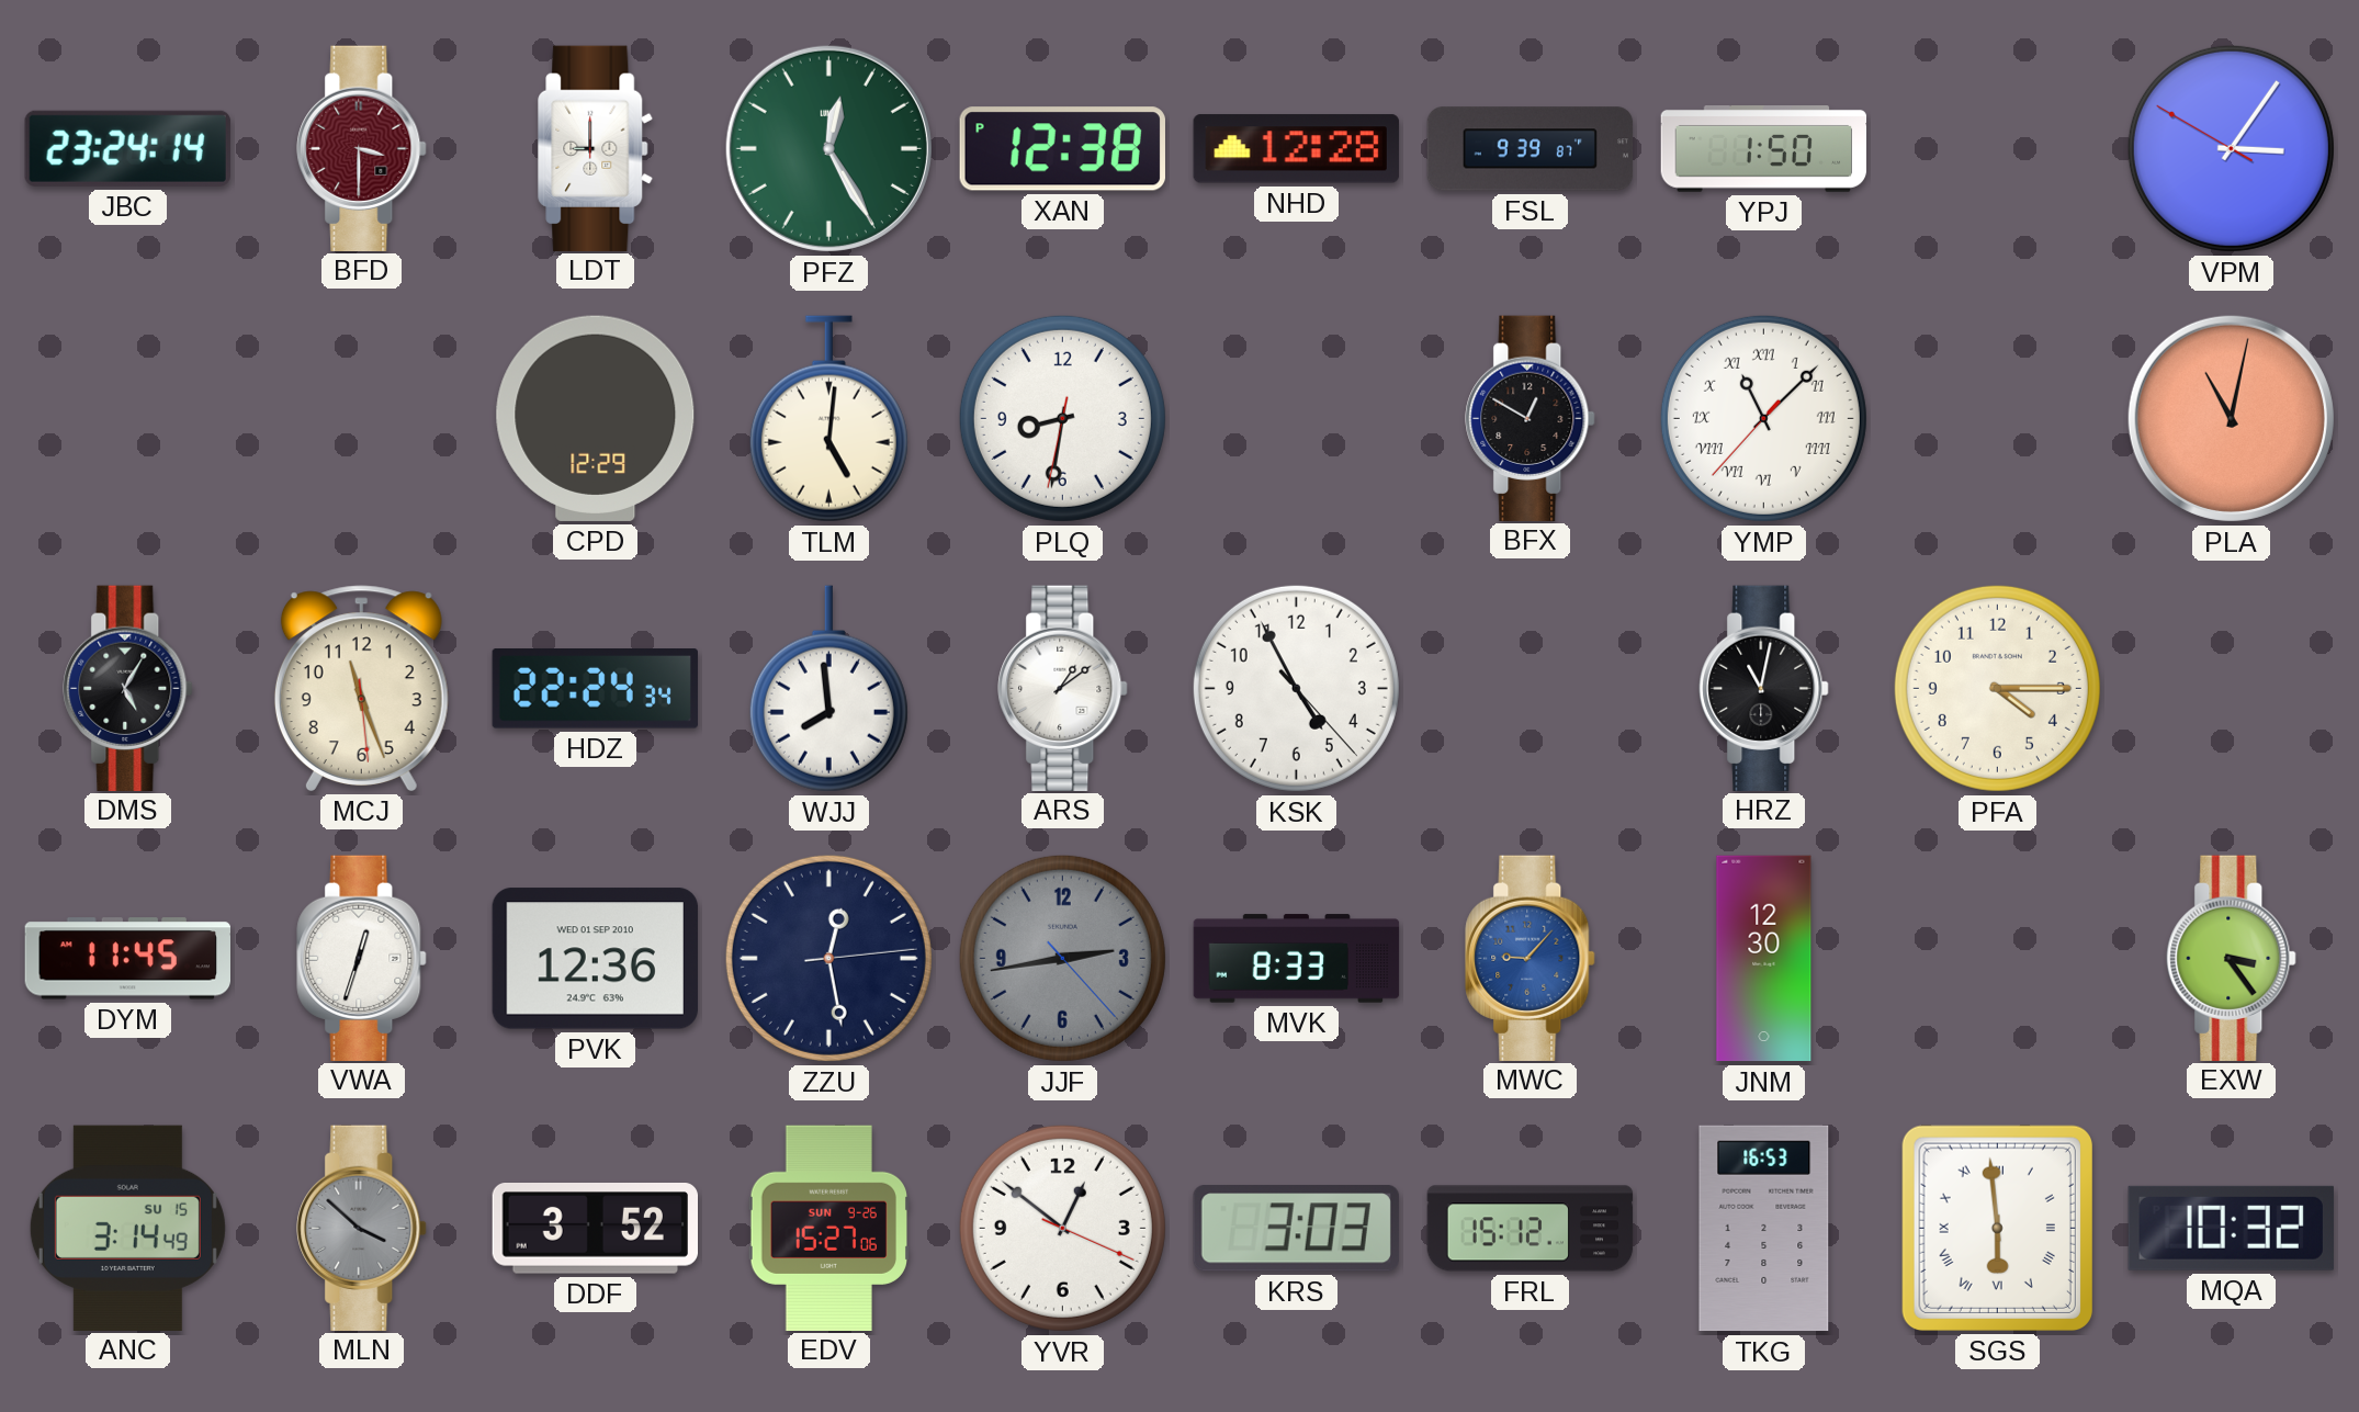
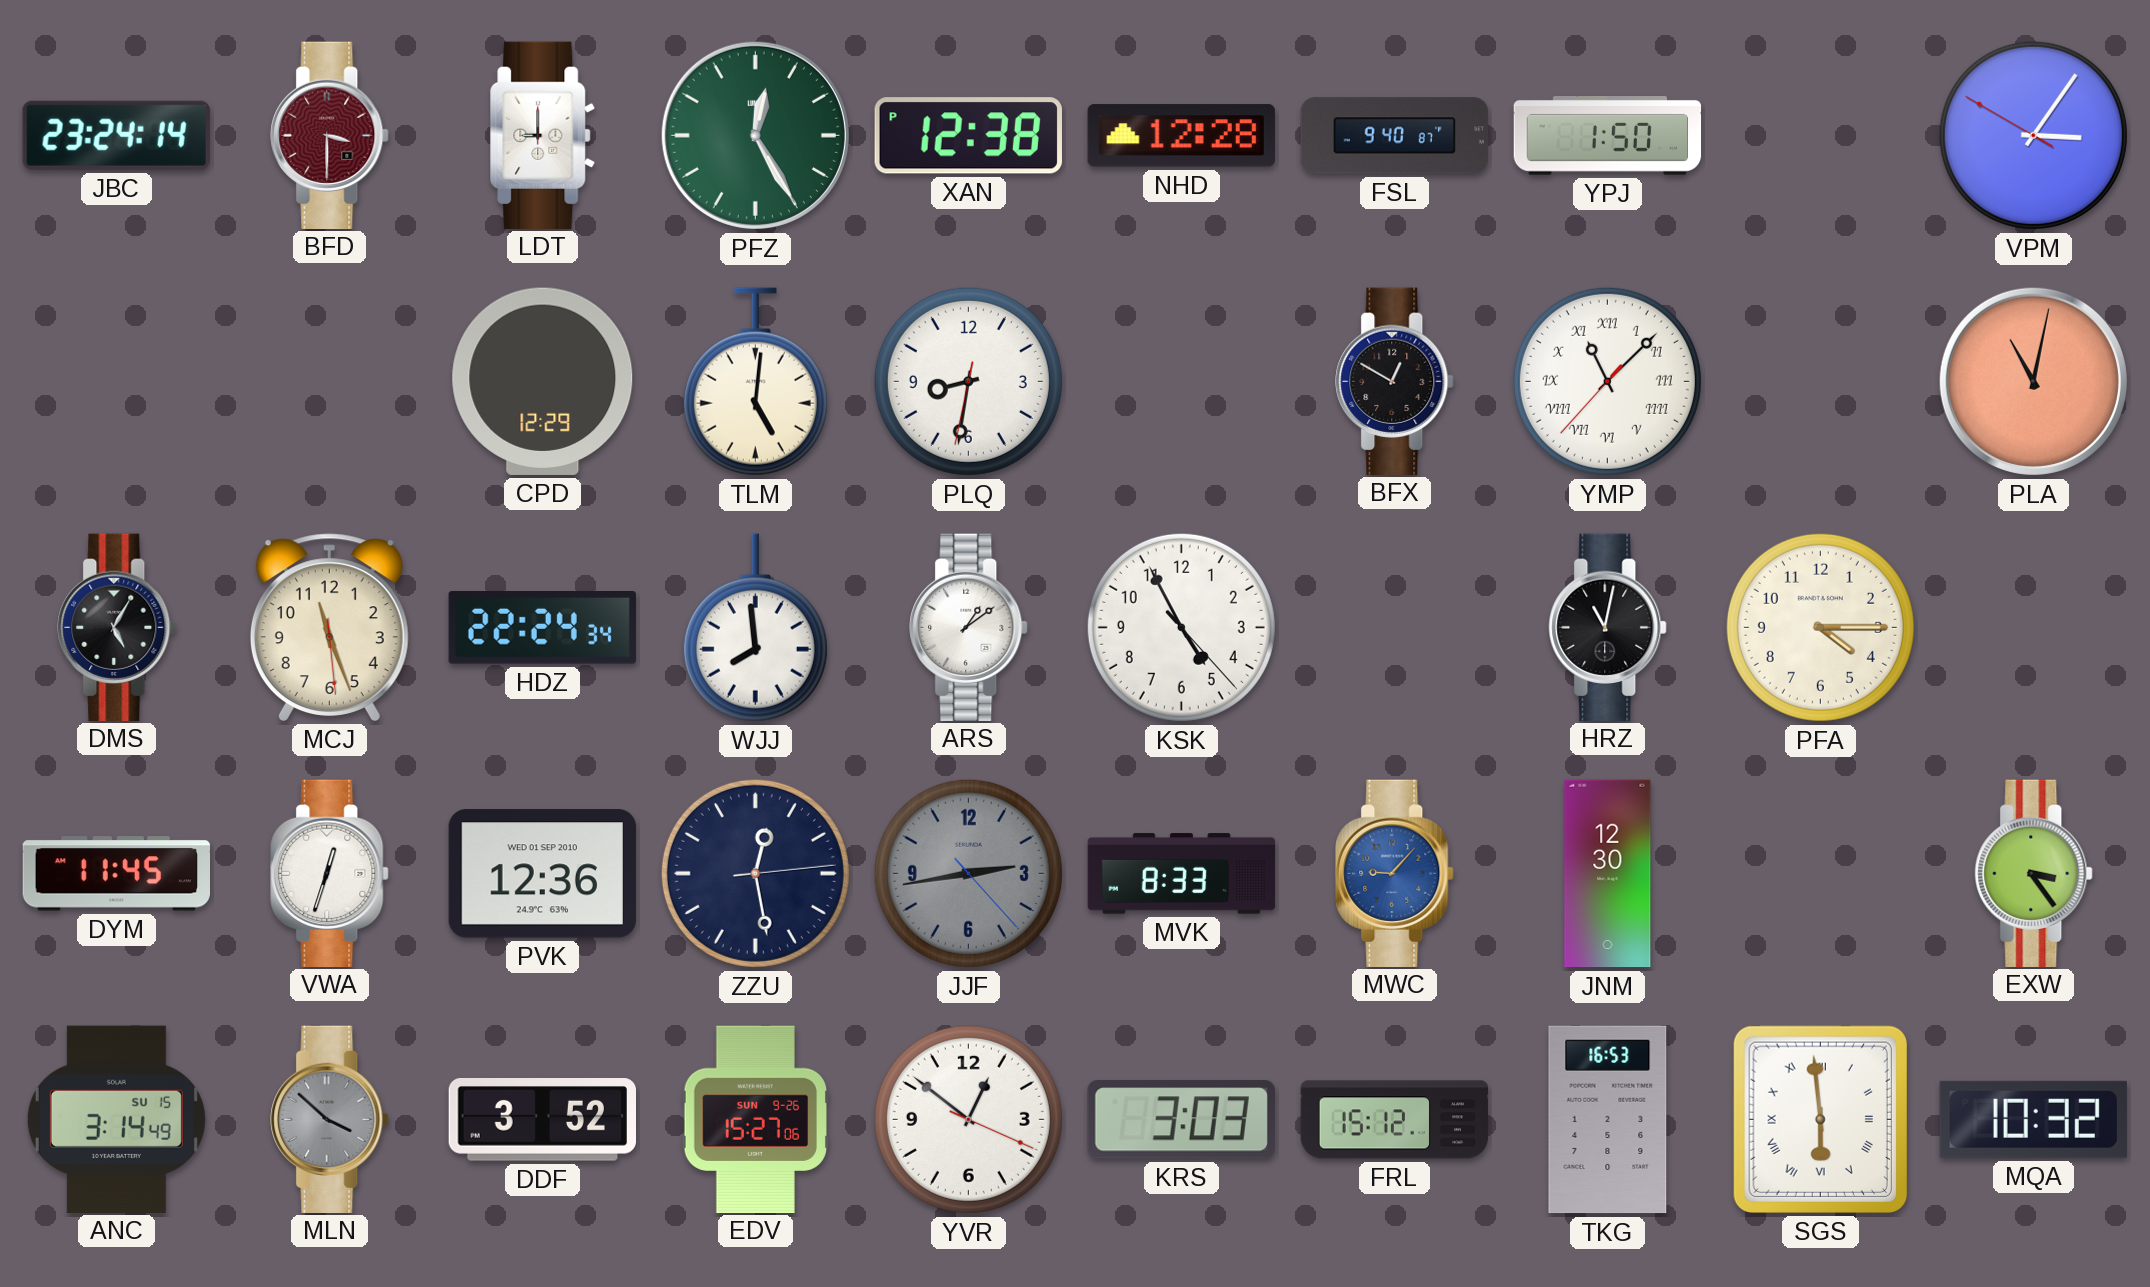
FSL: 9:39 -> 9:40 (1395, 136)
